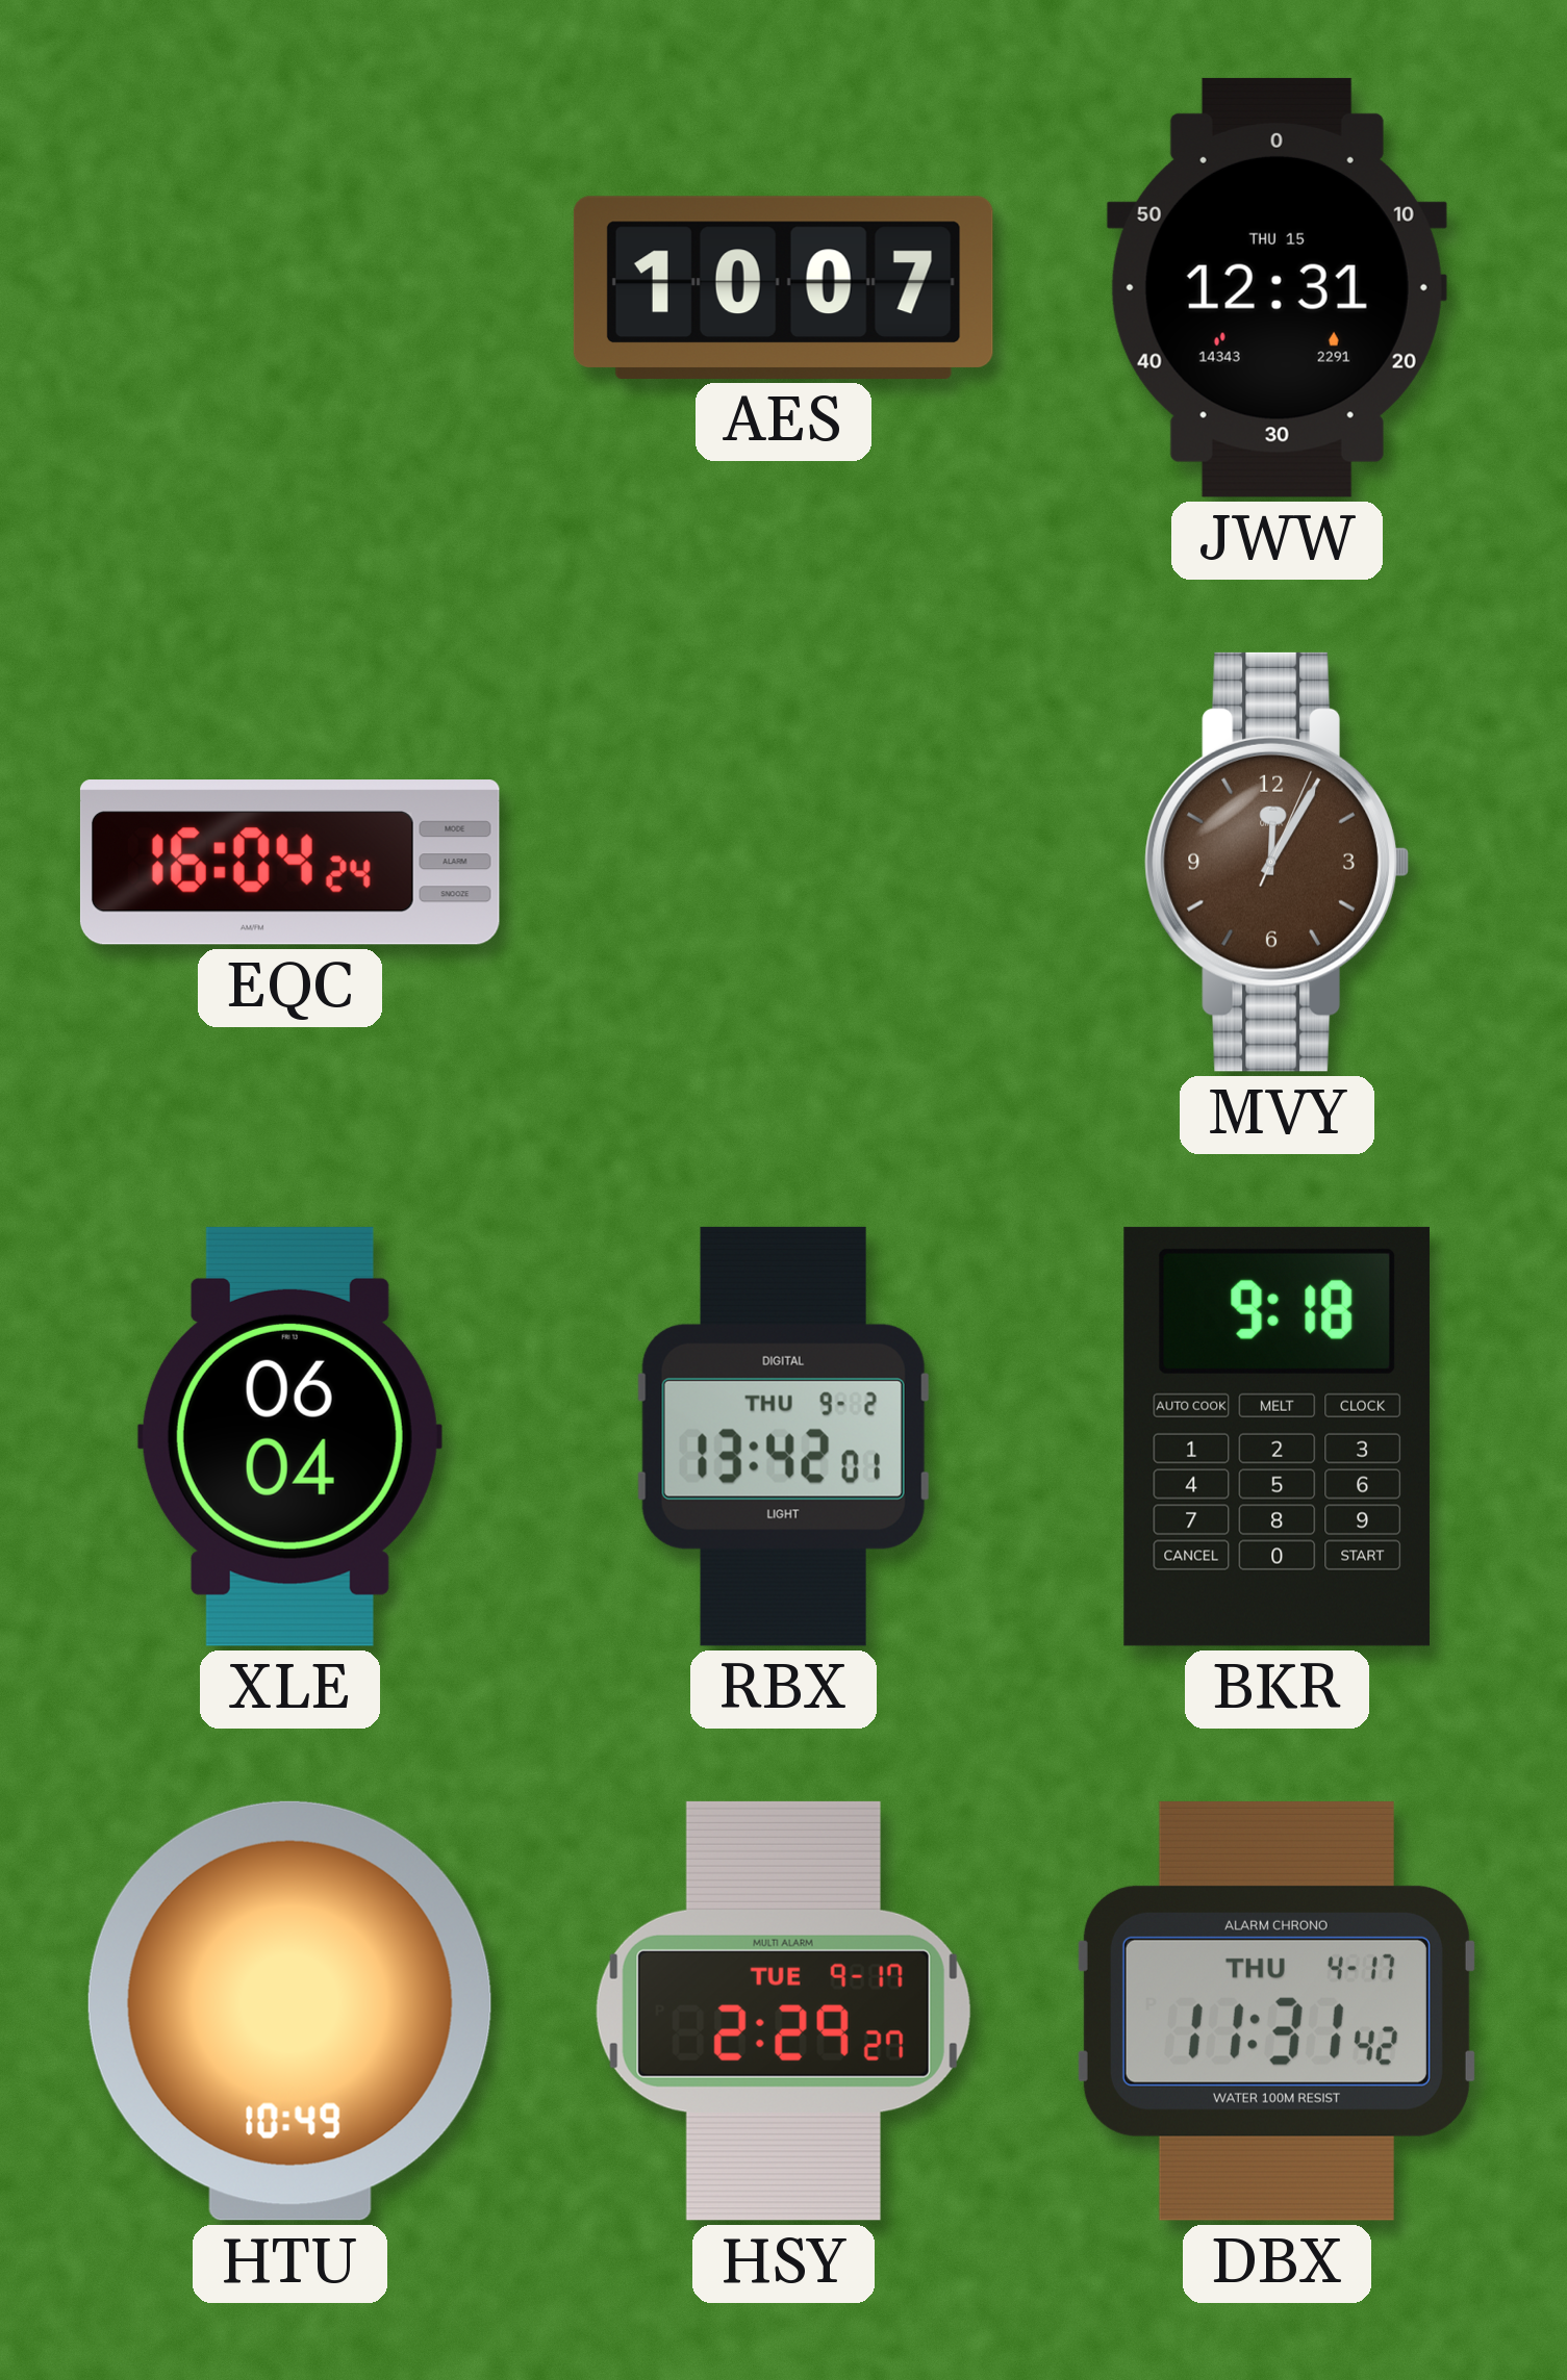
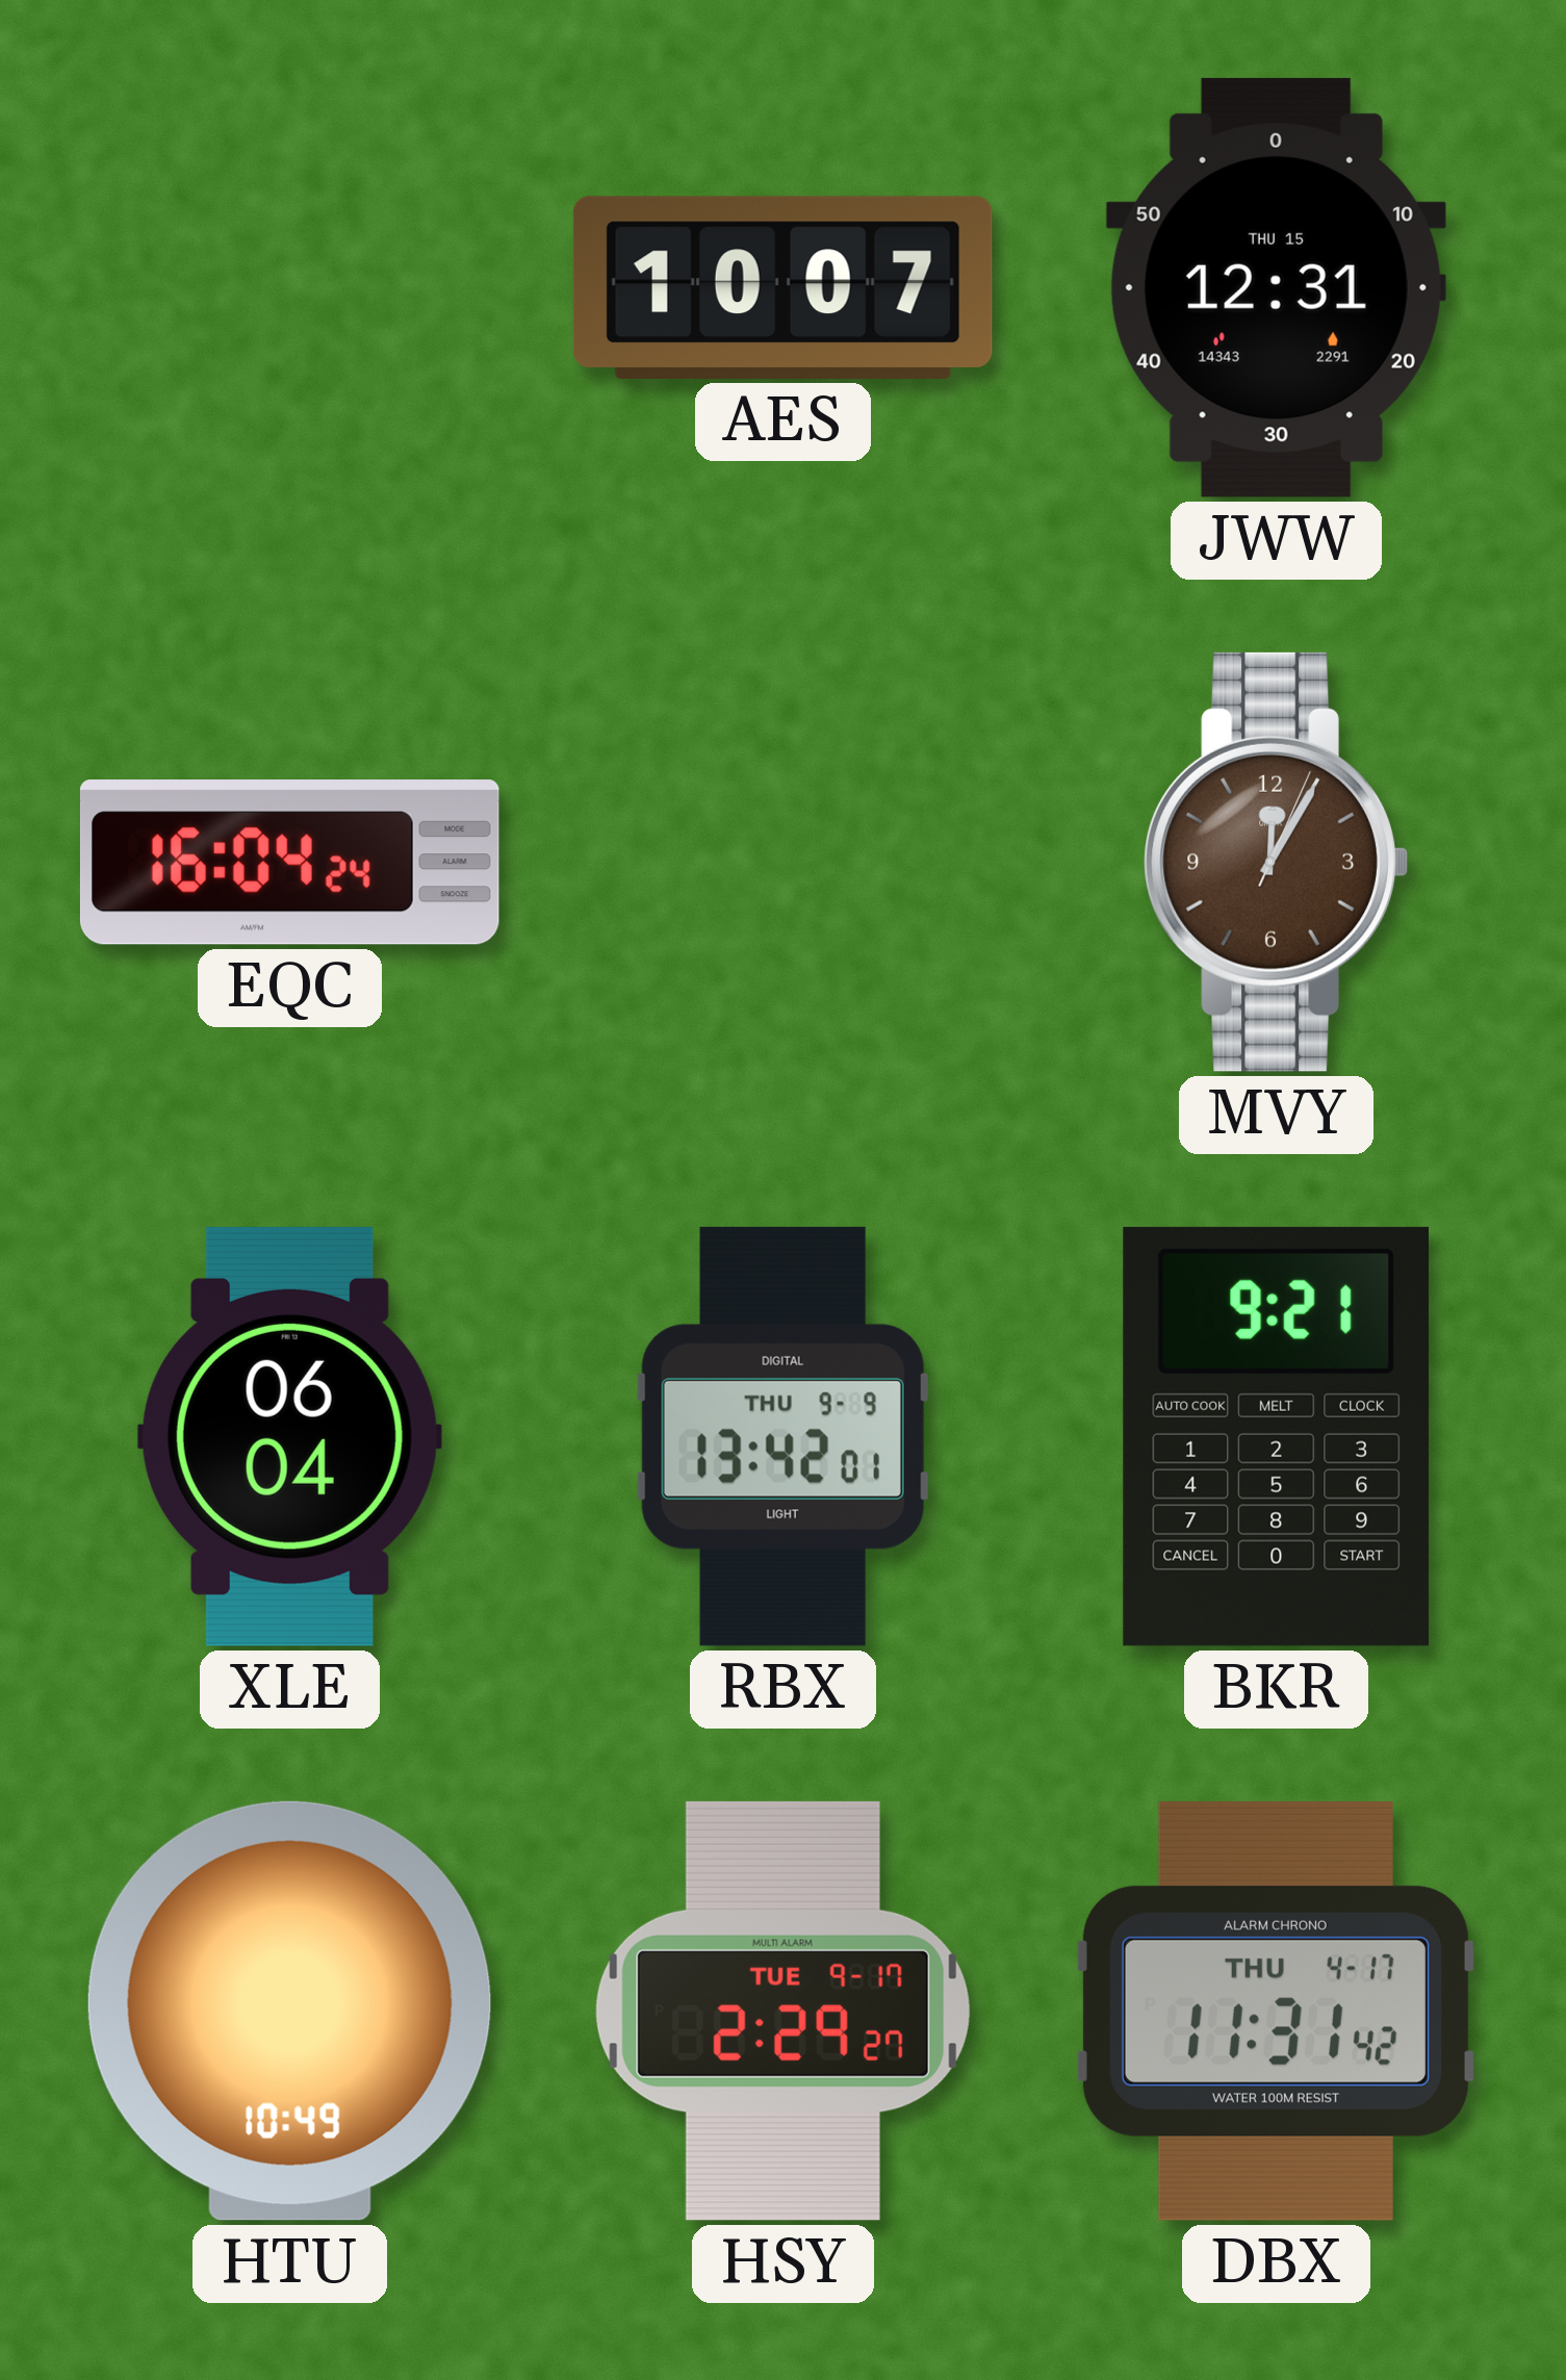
RBX date: THU 9-2 -> THU 9-9 (782, 1436)
BKR: 9:18 -> 9:21 (1276, 1436)
